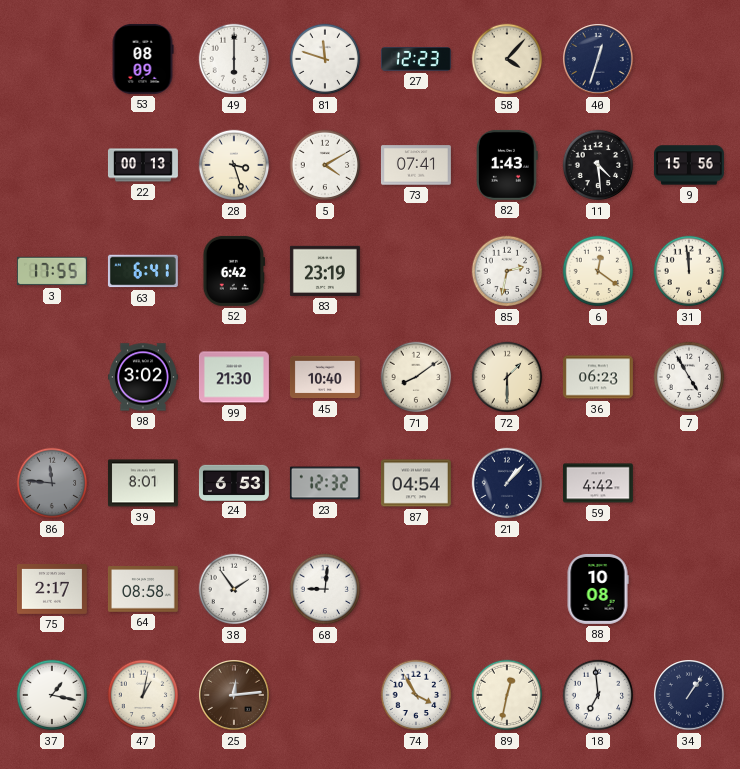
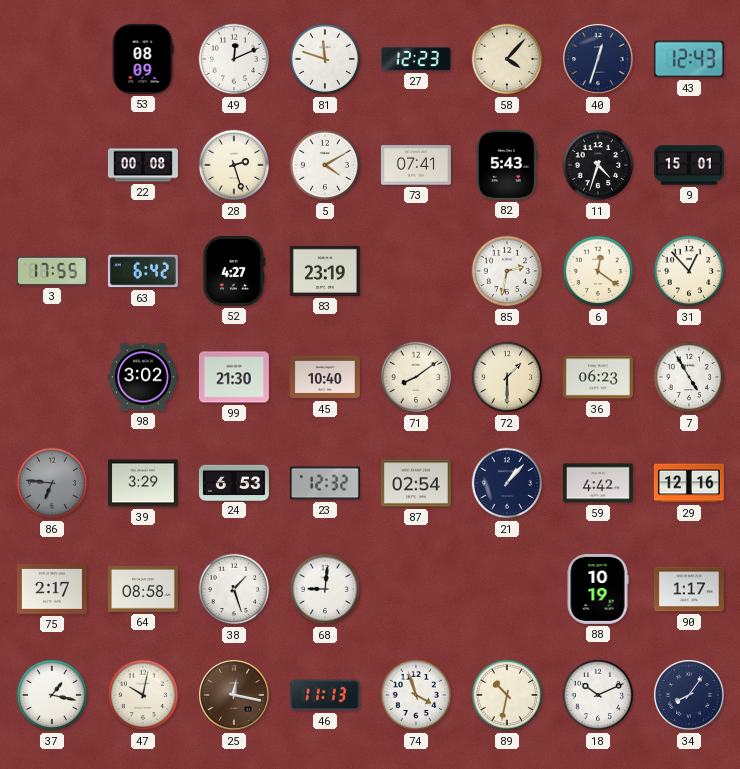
49: 6:00 -> 12:11 (234, 59)
43: none -> 12:43 (689, 59)
22: 00:13 -> 00:08 (143, 165)
28: 3:27 -> 2:27 (234, 165)
82: 1:43 -> 5:43 (507, 165)
11: 4:29 -> 4:33 (598, 165)
9: 15:56 -> 15:01 (689, 165)
63: 6:41 -> 6:42 (143, 271)
52: 6:42 -> 4:27 (234, 271)
31: 11:59 -> 12:53 (689, 271)
86: 11:46 -> 6:46 (52, 483)
39: 8:01 -> 3:29 (143, 483)
87: 04:54 -> 02:54 (416, 483)
29: none -> 12:16 (689, 483)
38: 1:54 -> 1:27 (234, 589)
88: 10:08 -> 10:19 (598, 589)
90: none -> 1:17 (689, 589)
47: 1:02 -> 10:02 (143, 695)
25: 12:14 -> 12:17 (235, 696)
46: none -> 11:13 (325, 695)
74: 3:55 -> 3:57 (416, 695)
89: 12:32 -> 10:32 (507, 695)
18: 6:59 -> 10:11 (598, 695)
34: 1:06 -> 8:06 (690, 696)
